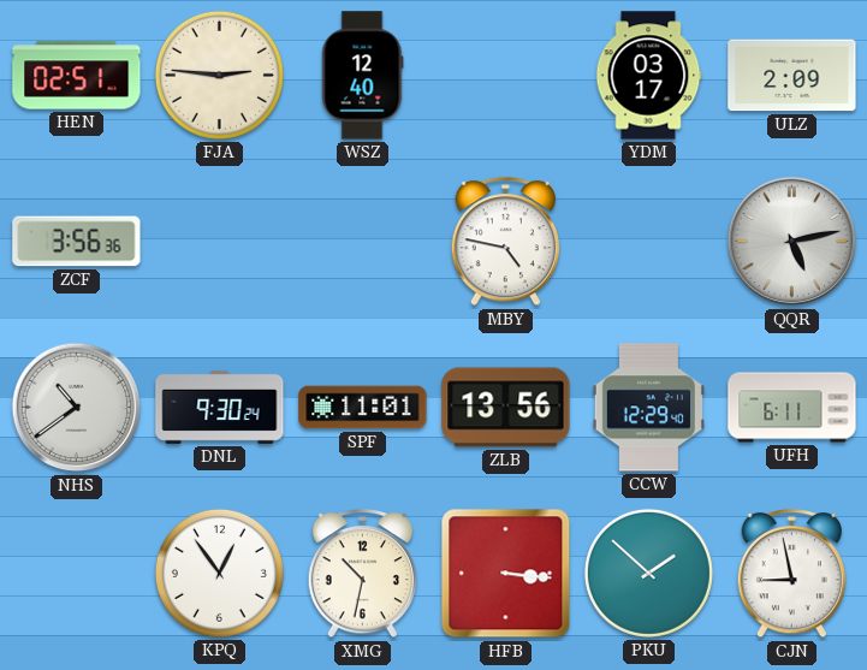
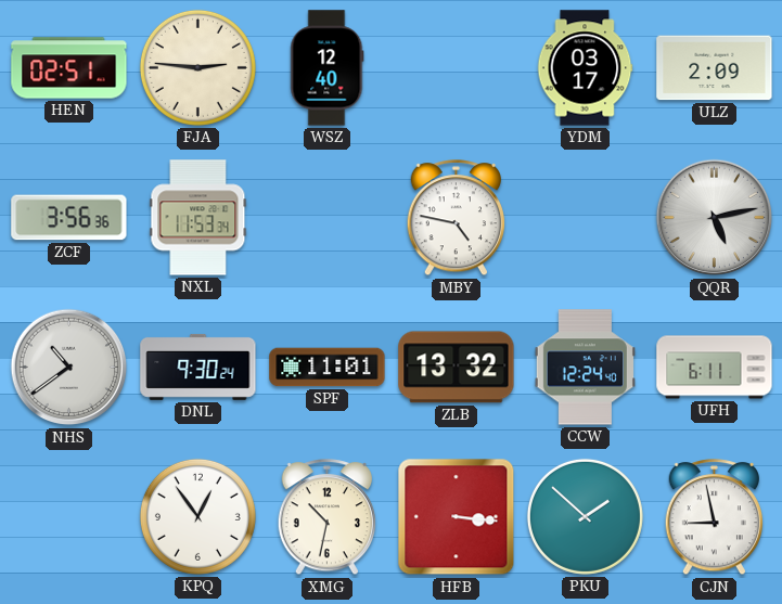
NXL: none -> 11:53 (198, 218)
ZLB: 13:56 -> 13:32 (457, 368)
CCW: 12:29 -> 12:24 (585, 368)
